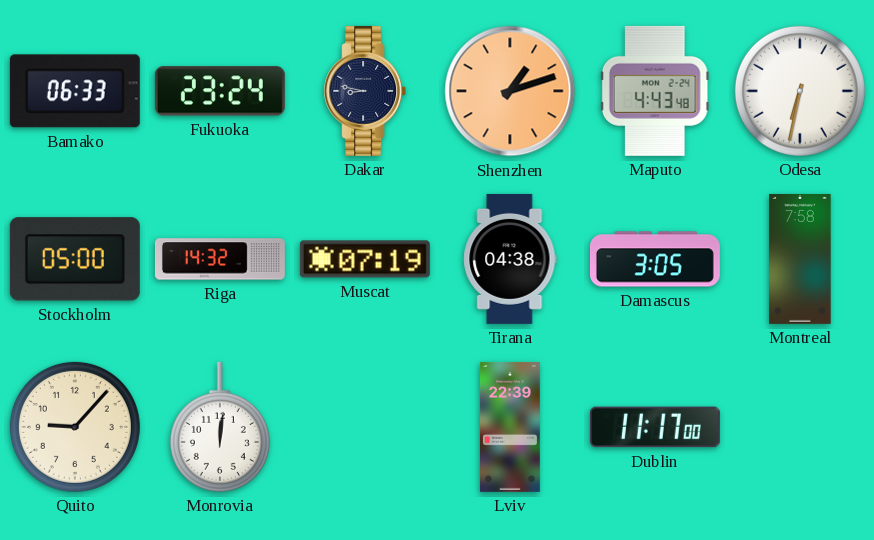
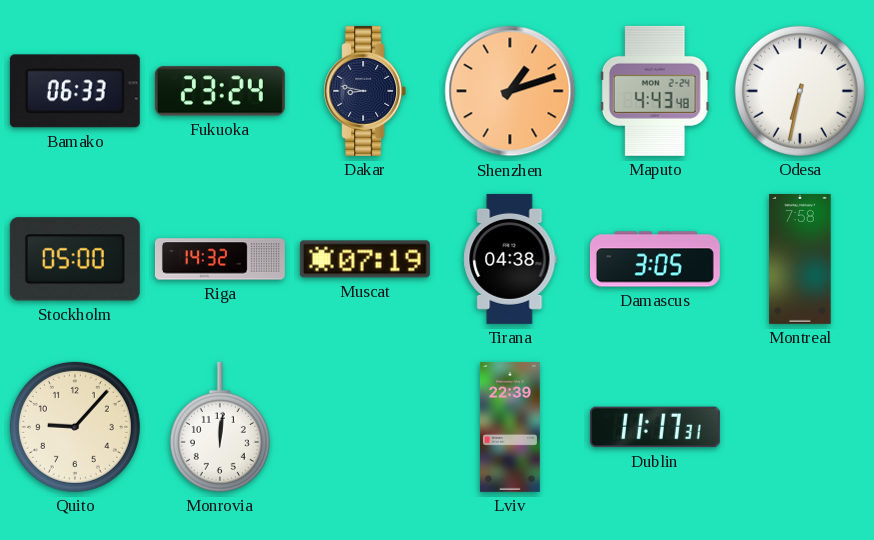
Dublin: 11:17:00 -> 11:17:31 (655, 427)
